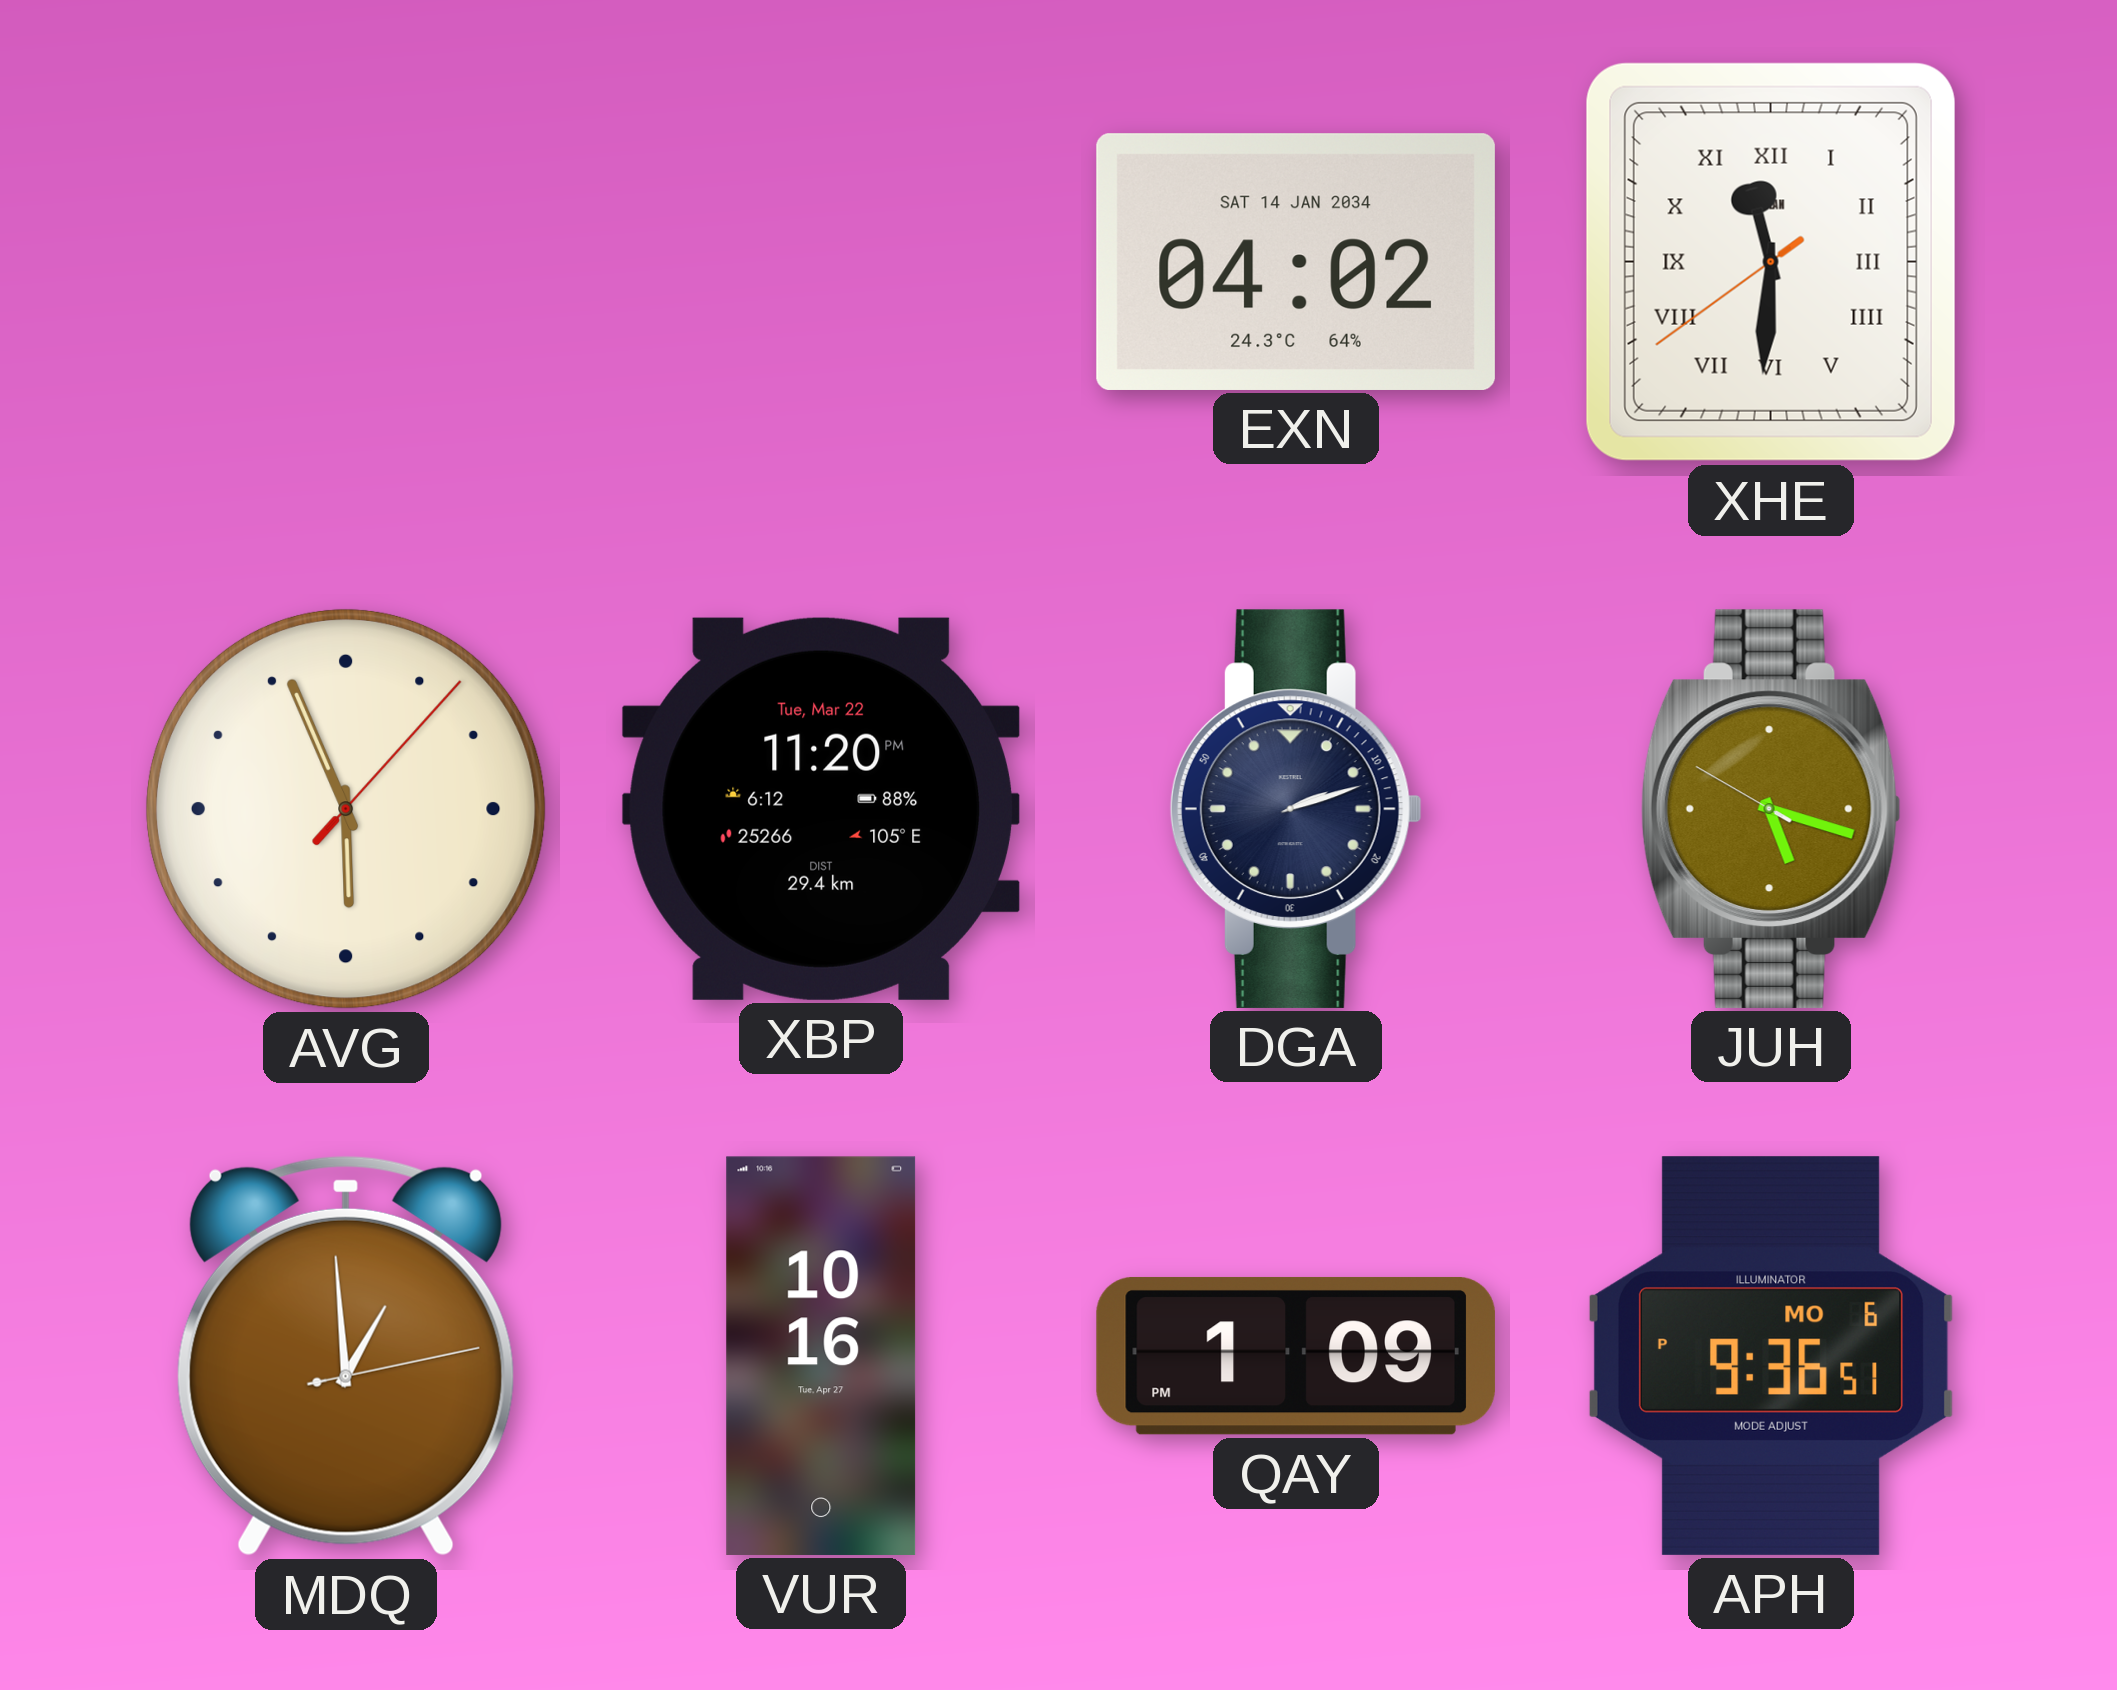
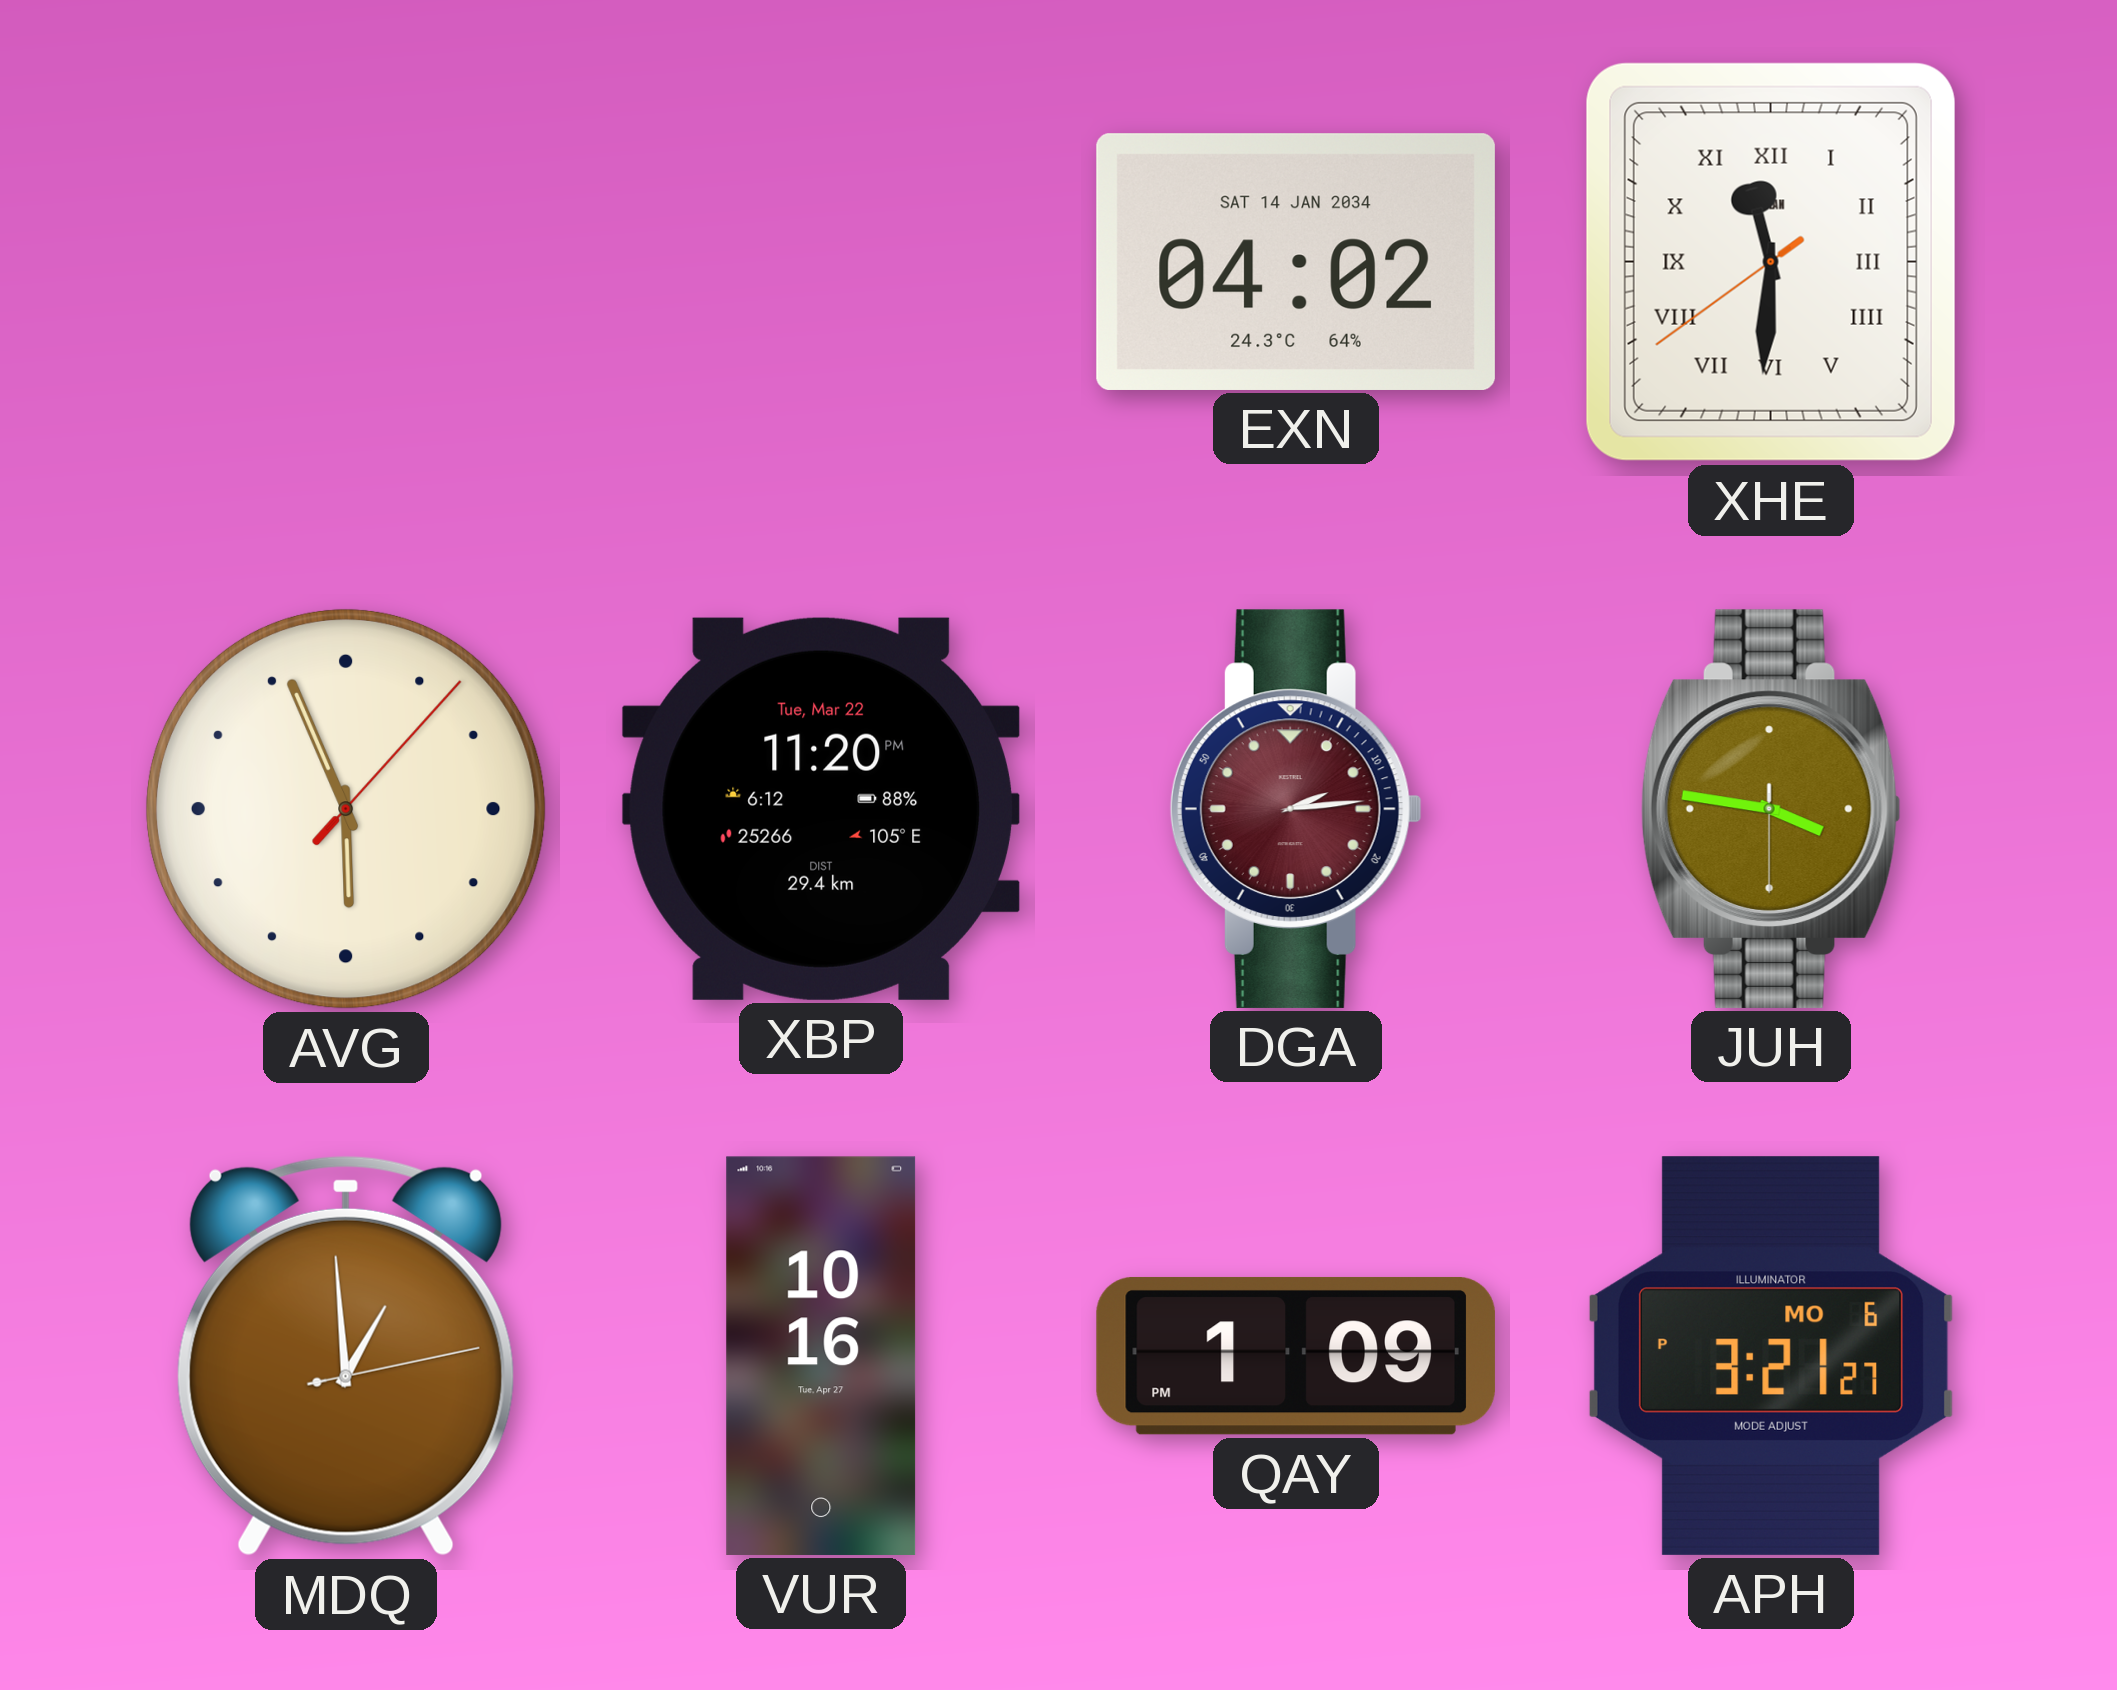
DGA: 2:12 -> 2:14 (1296, 809)
DGA dial: navy -> burgundy (1296, 809)
JUH: 5:17 -> 3:46 (1771, 809)
APH: 9:36 -> 3:21 (1771, 1356)
